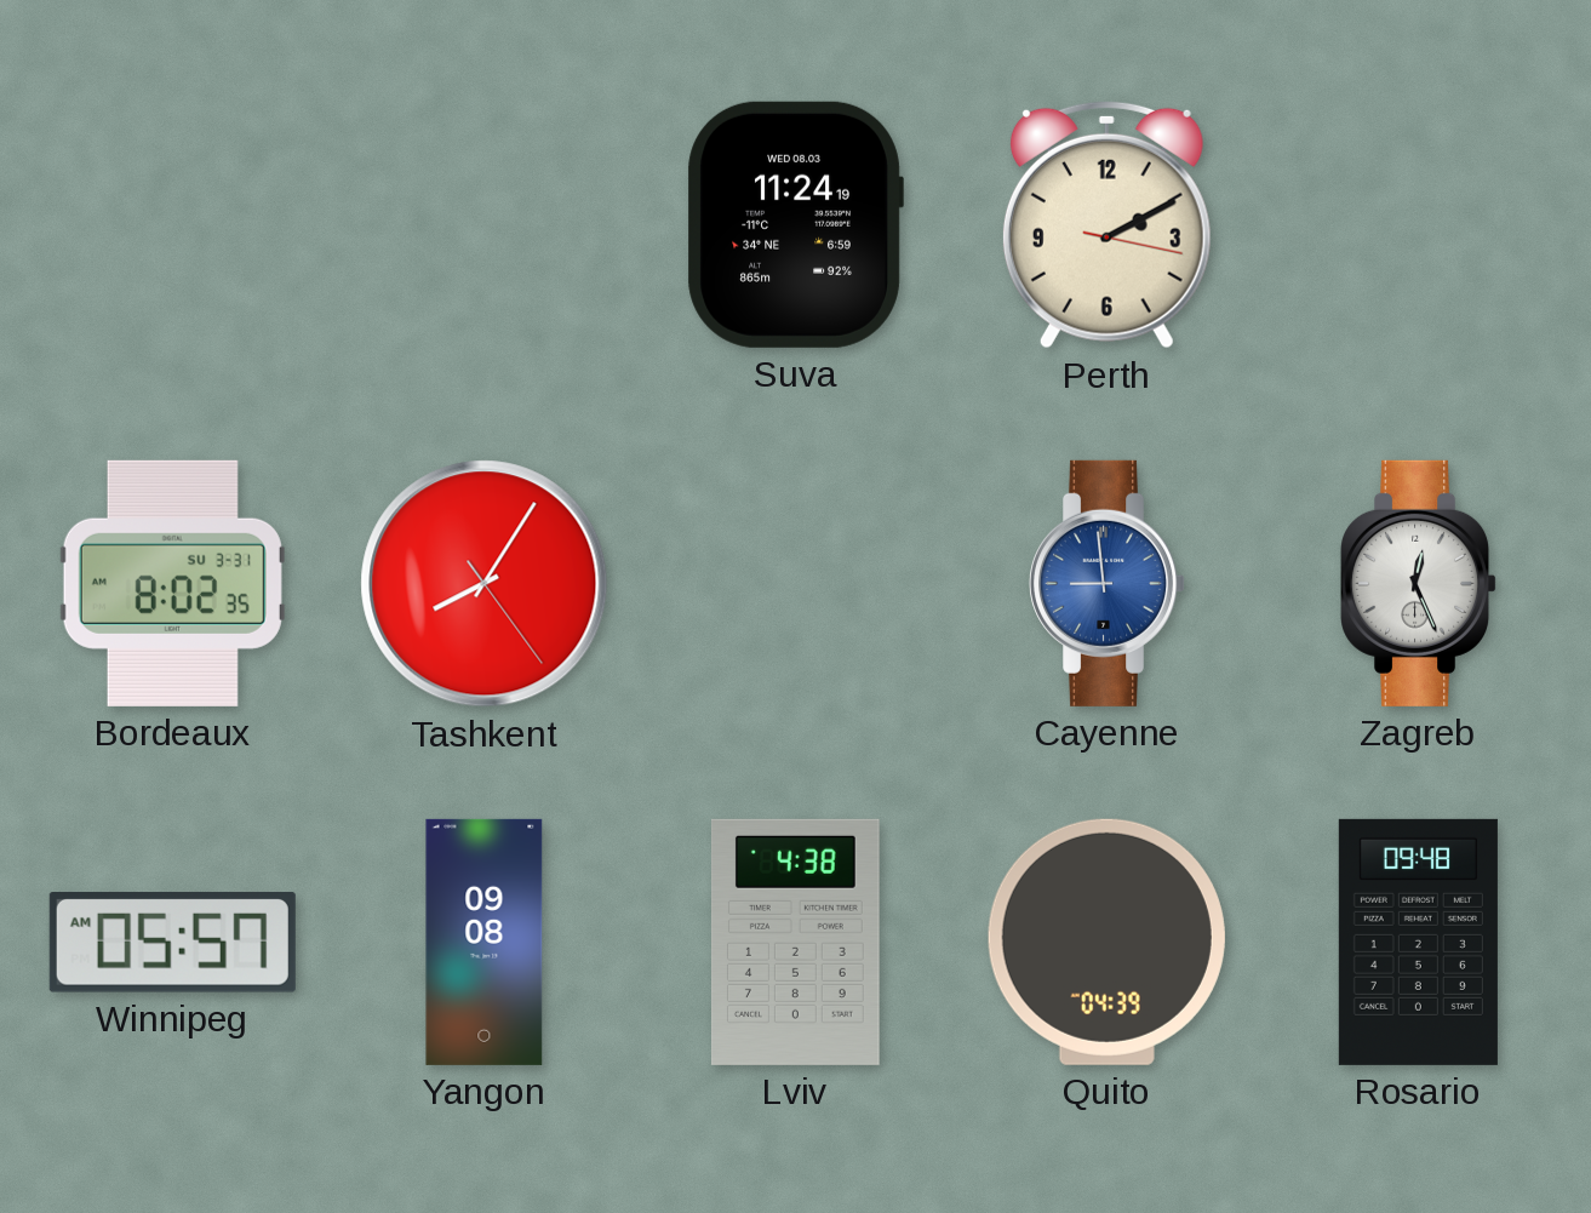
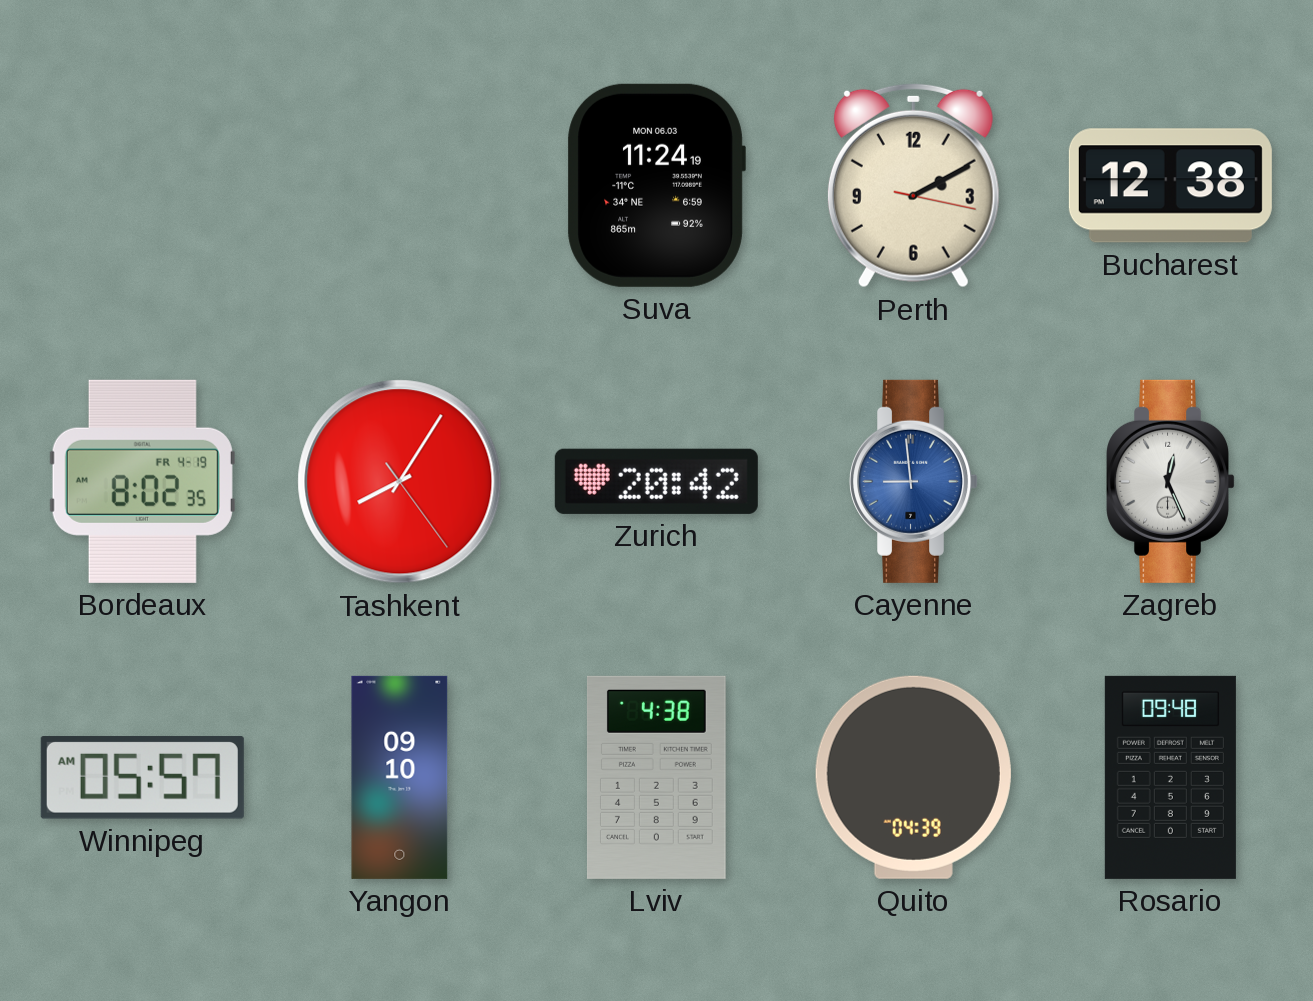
Suva date: WED 08.03 -> MON 06.03 (656, 185)
Bucharest: none -> 12:38 (1170, 186)
Bordeaux date: SU 3-31 -> FR 4-19 (142, 481)
Zurich: none -> 20:42 (656, 481)
Yangon: 09:08 -> 09:10 (400, 777)
